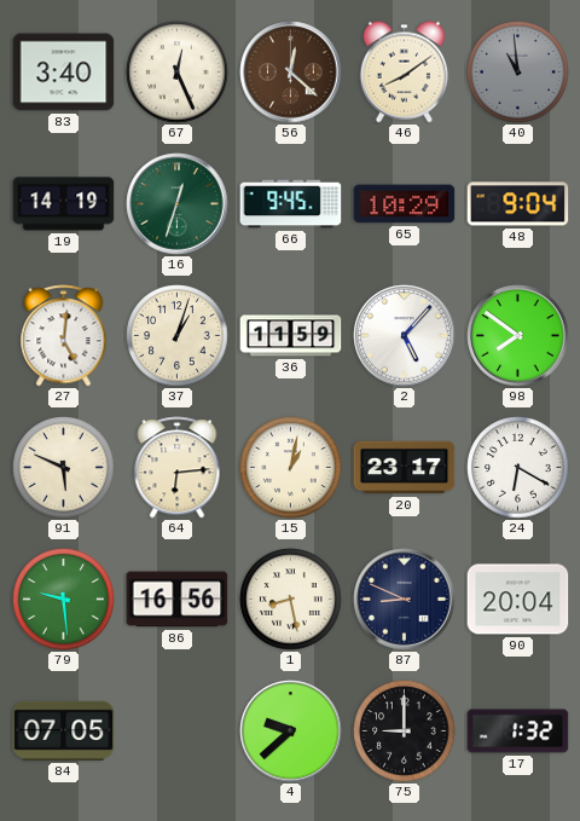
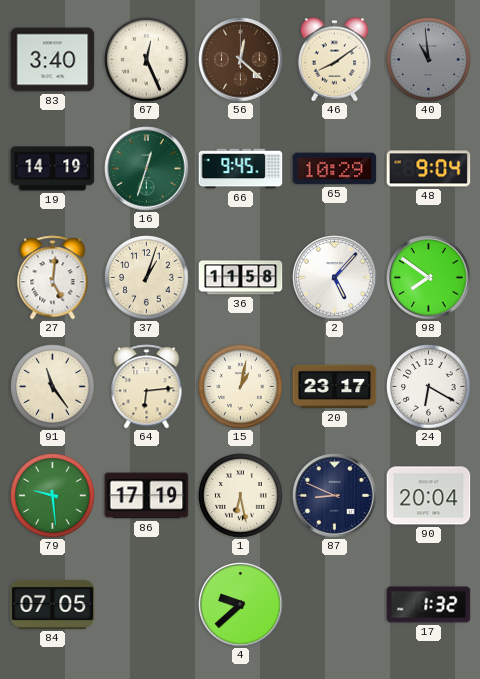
36: 11:59 -> 11:58 (241, 278)
91: 5:49 -> 11:24 (53, 387)
86: 16:56 -> 17:19 (147, 496)
1: 8:28 -> 6:28 (241, 496)
75: 9:00 -> none (405, 732)
